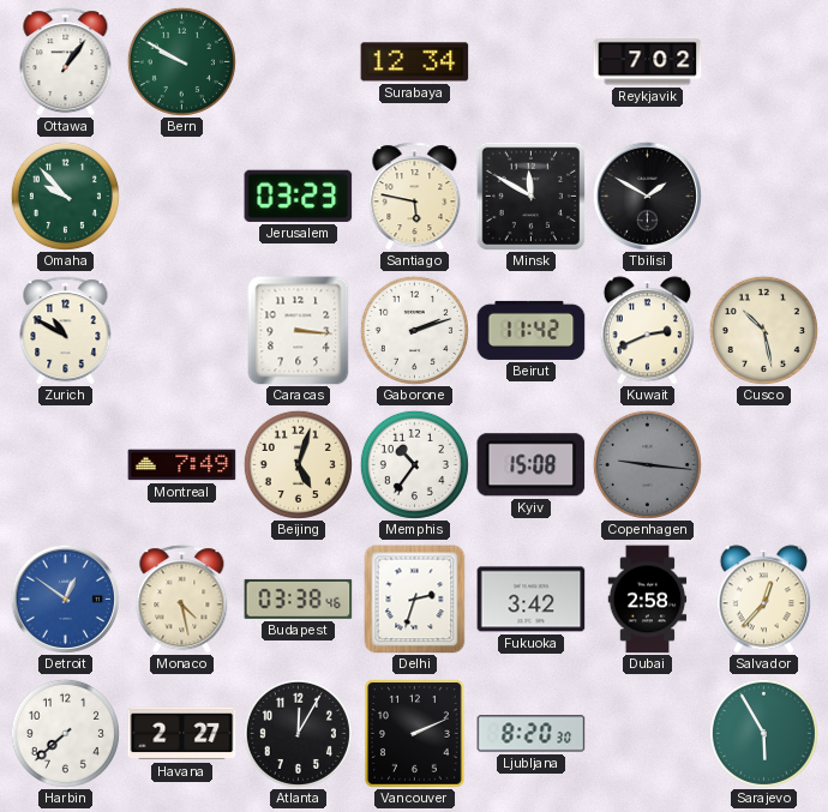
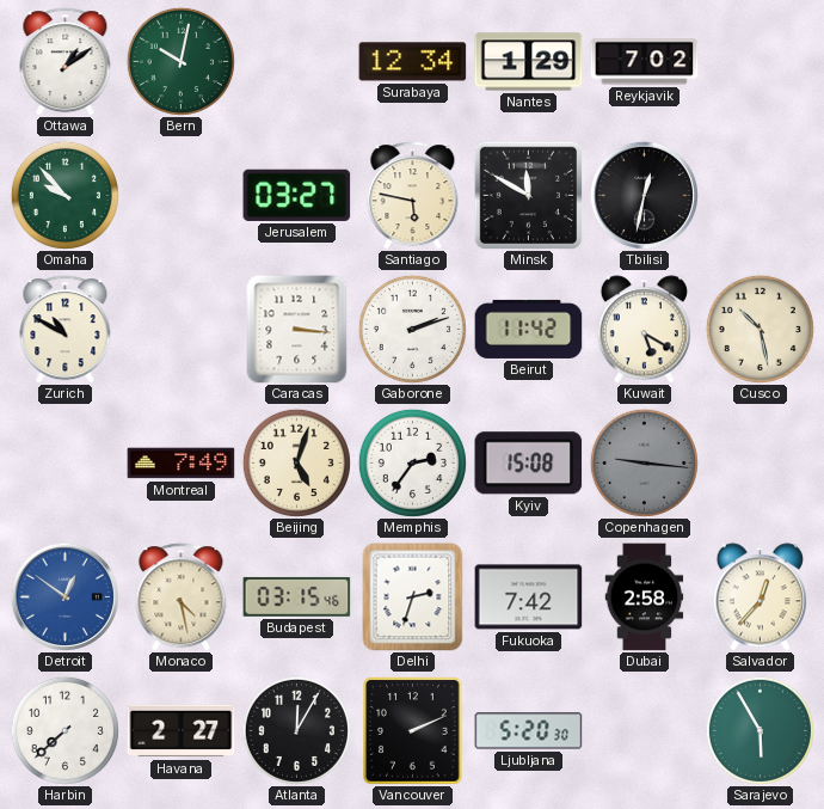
Ottawa: 1:06 -> 1:09 (66, 62)
Bern: 9:50 -> 10:02 (180, 61)
Nantes: none -> 1:29 (529, 62)
Jerusalem: 03:23 -> 03:27 (297, 195)
Tbilisi: 1:50 -> 12:32 (644, 195)
Kuwait: 2:41 -> 5:20 (644, 330)
Memphis: 10:36 -> 2:36 (412, 462)
Budapest: 03:38 -> 03:15 (297, 596)
Fukuoka: 3:42 -> 7:42 (529, 597)
Ljubljana: 8:20 -> 5:20 (529, 731)
